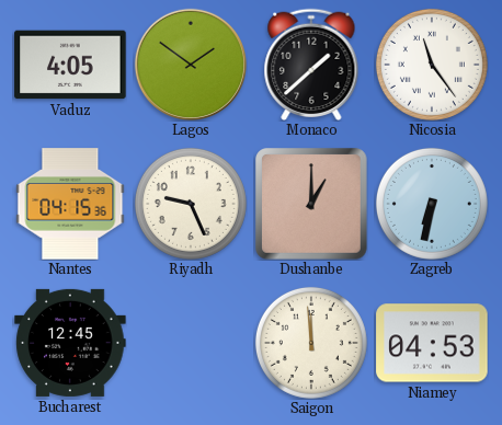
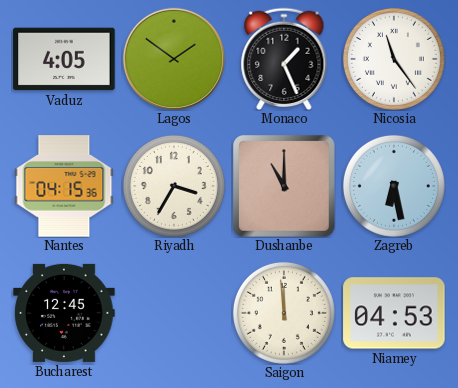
Monaco: 1:38 -> 1:26 (284, 58)
Riyadh: 9:26 -> 3:35 (174, 186)
Dushanbe: 1:00 -> 11:00 (285, 187)
Zagreb: 6:32 -> 6:28 (394, 186)
